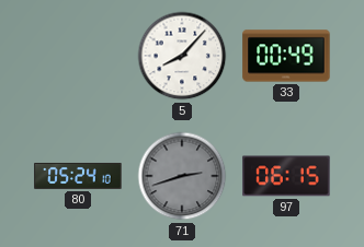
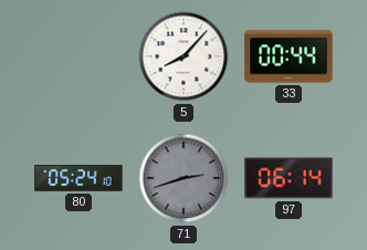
33: 00:49 -> 00:44 (289, 56)
97: 06:15 -> 06:14 (289, 178)
